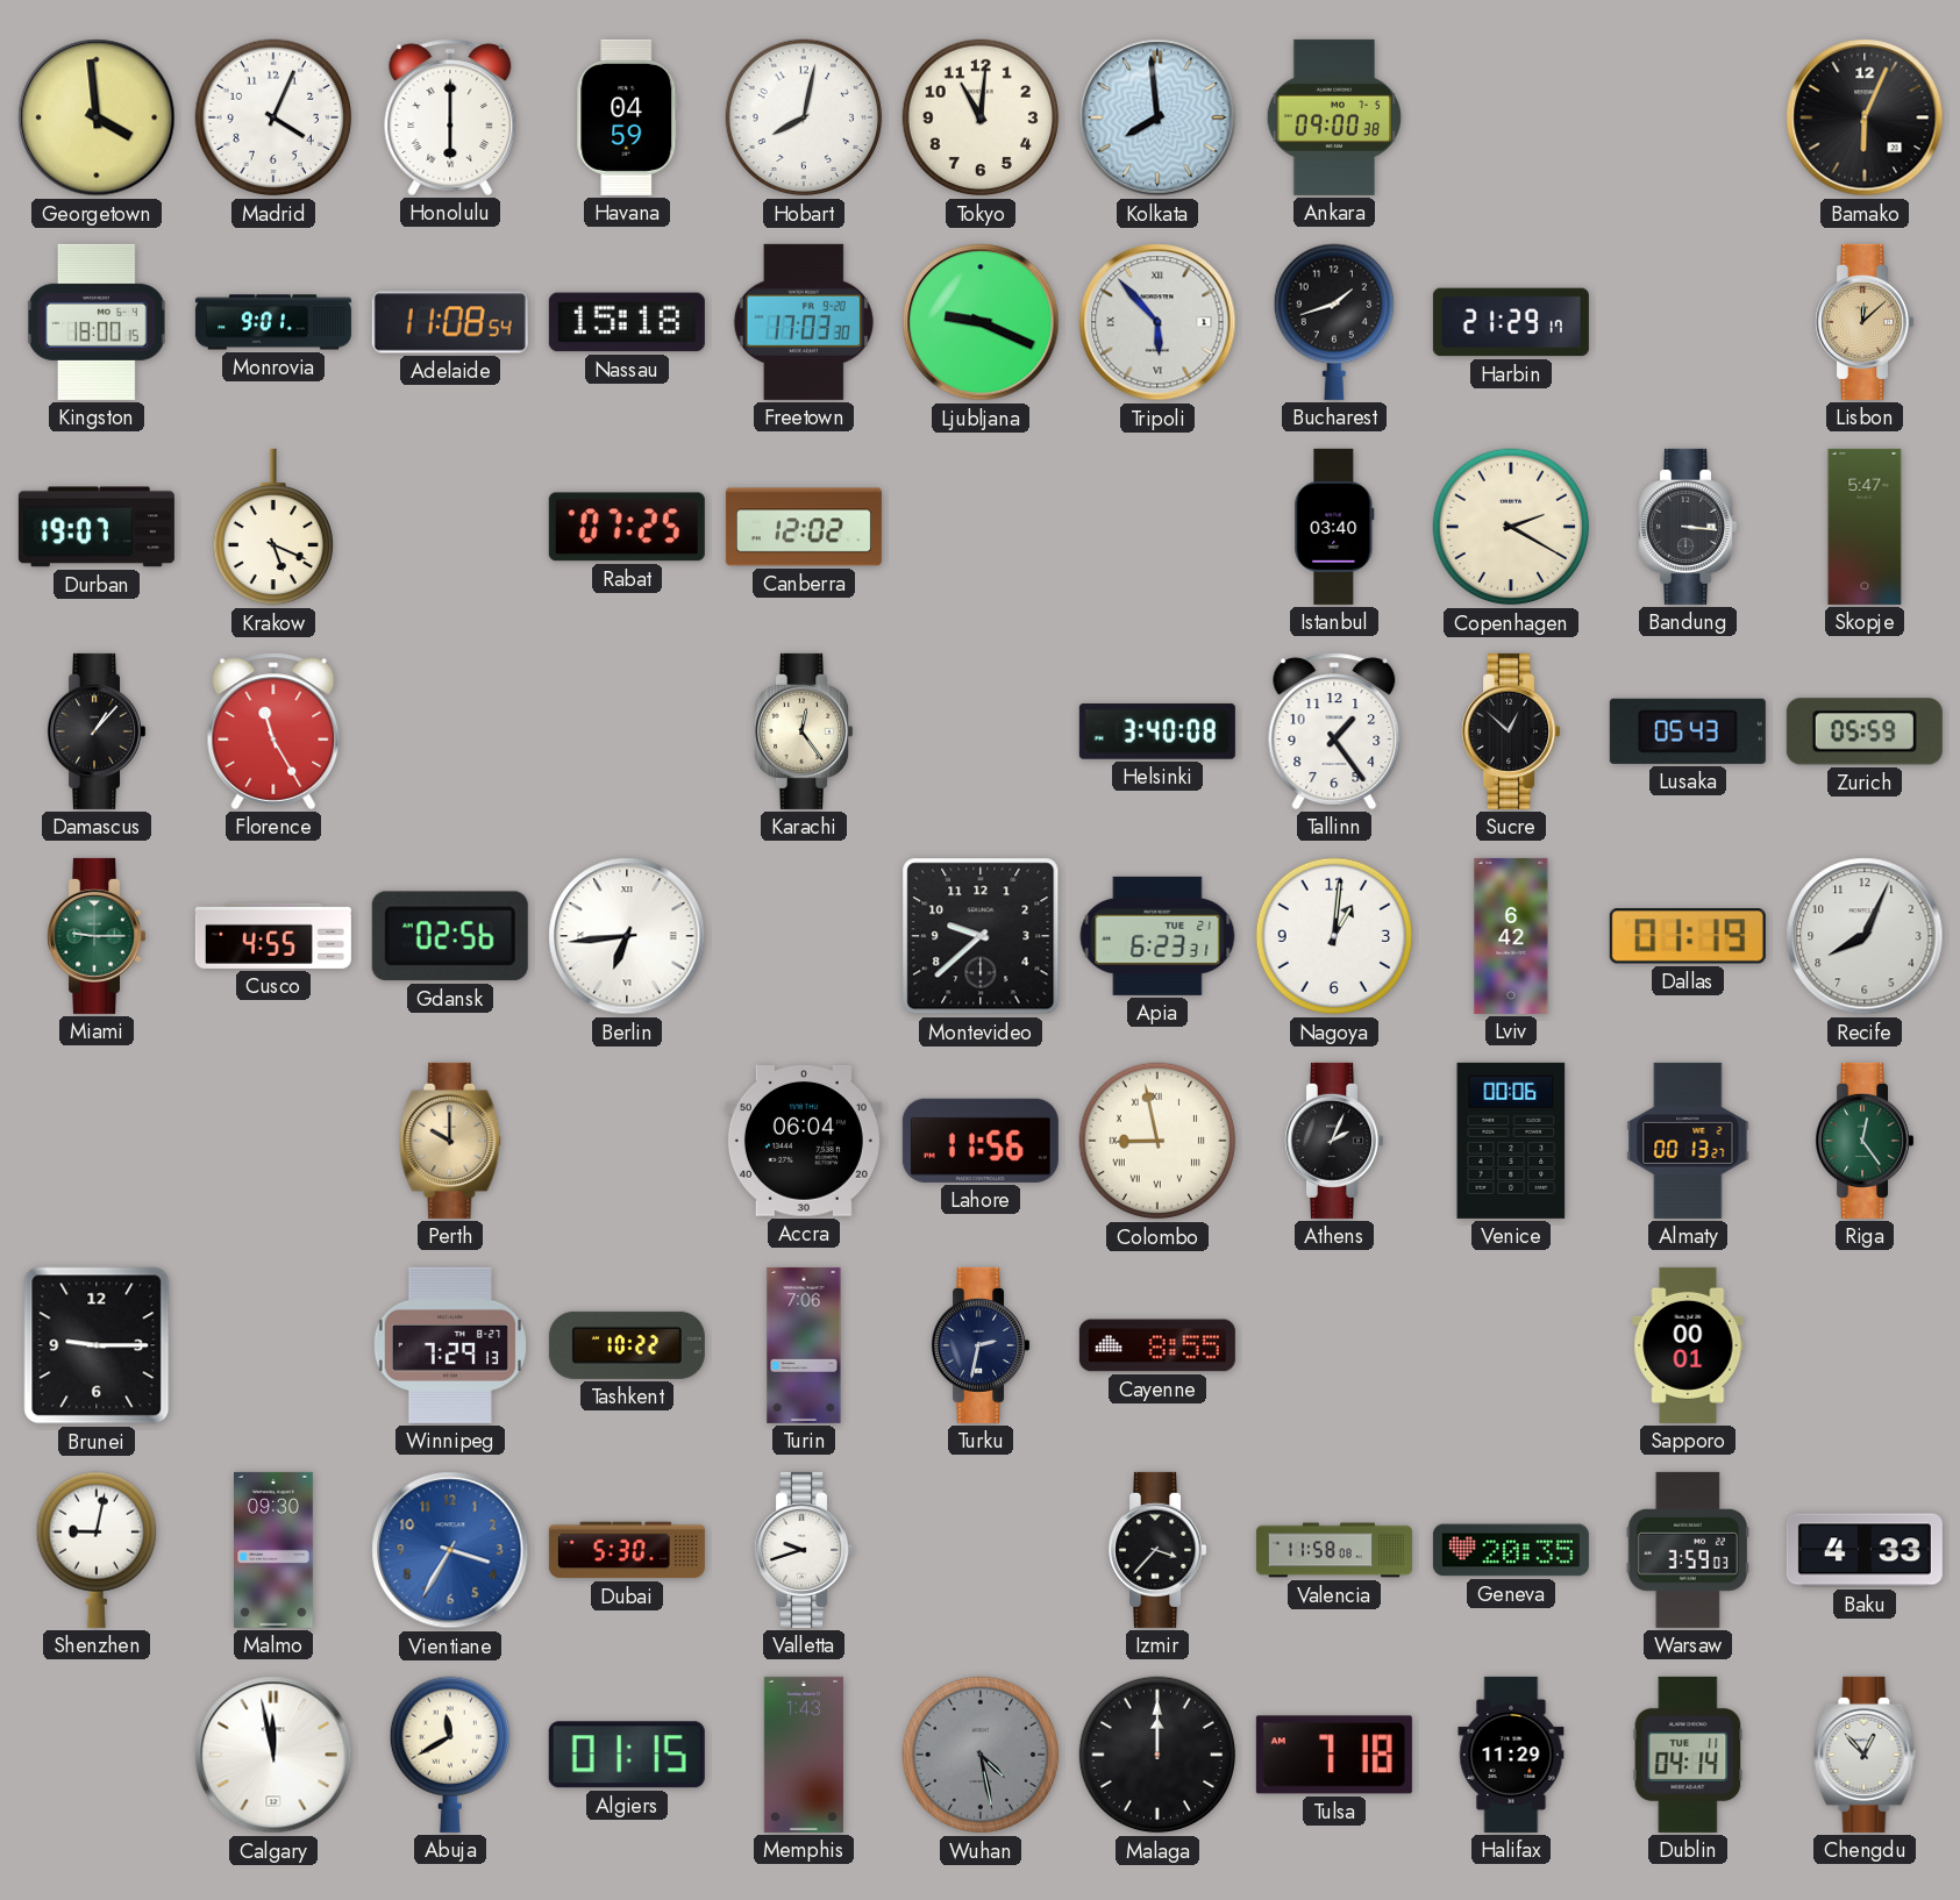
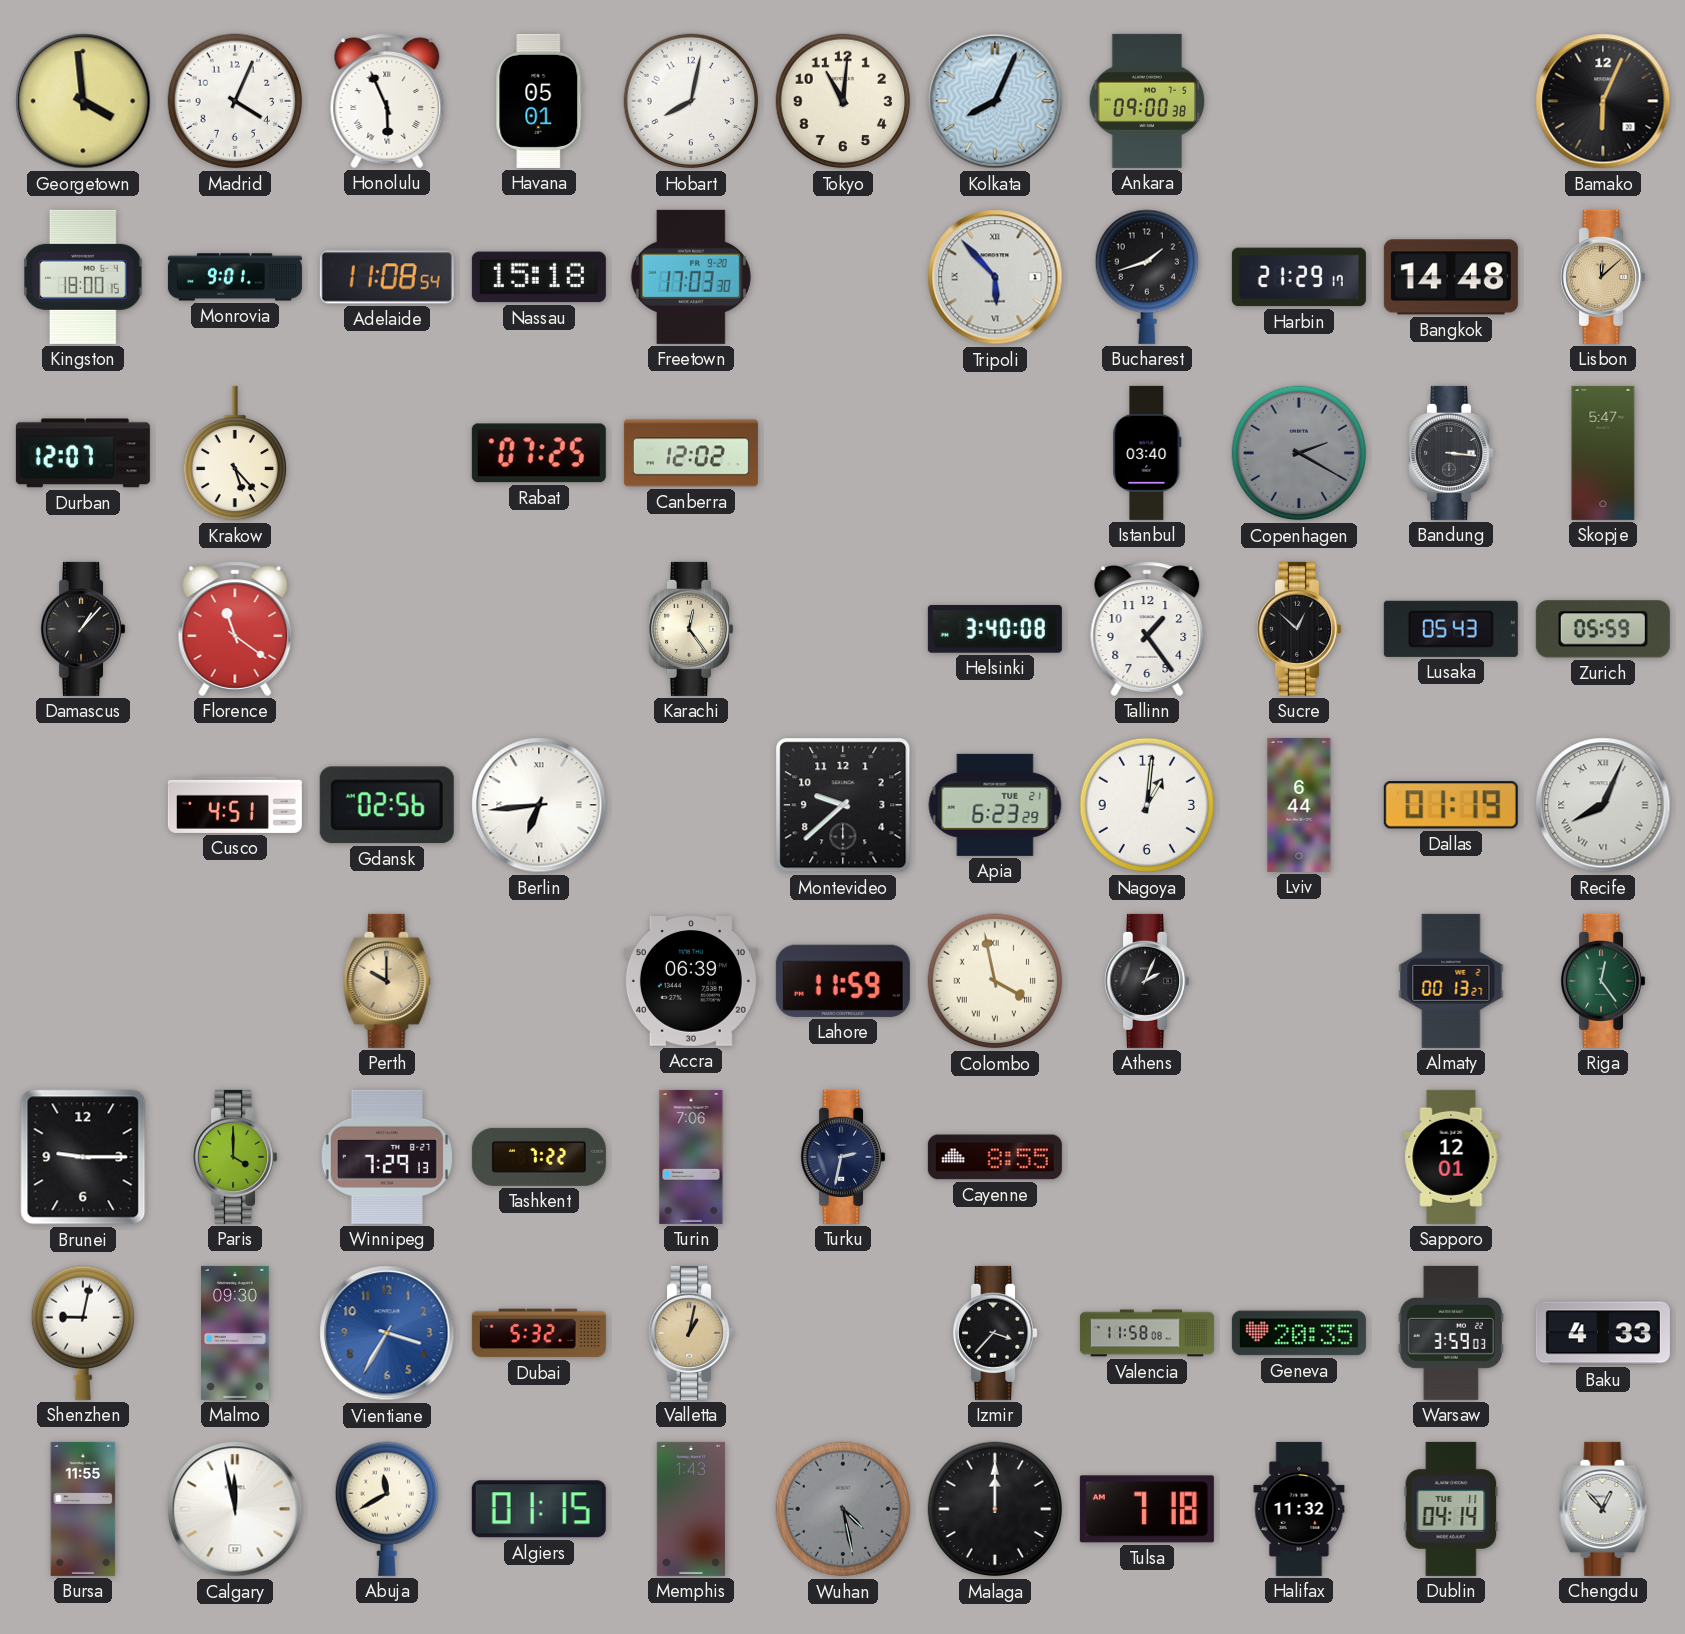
Honolulu: 6:00 -> 5:56 (387, 101)
Havana: 04:59 -> 05:01 (539, 101)
Kolkata: 7:59 -> 8:04 (995, 101)
Ljubljana: 9:19 -> none (981, 322)
Bangkok: none -> 14:48 (1451, 277)
Durban: 19:07 -> 12:07 (83, 453)
Krakow: 5:19 -> 5:23 (235, 453)
Copenhagen dial: cream -> grey (1299, 453)
Florence: 11:25 -> 11:21 (235, 629)
Miami: 9:15 -> none (97, 936)
Cusco: 4:55 -> 4:51 (235, 805)
Apia: 6:23:31 -> 6:23:29 (995, 805)
Lviv: 6:42 -> 6:44 (1299, 805)
Recife numerals: Arabic -> Roman (1603, 805)
Accra: 06:04 -> 06:39 (691, 982)
Lahore: 11:56 -> 11:59 (843, 981)
Colombo: 8:58 -> 3:58 (995, 981)
Venice: 00:06 -> none (1511, 1141)
Paris: none -> 4:00 (235, 1157)
Tashkent: 10:22 -> 7:22 (539, 1157)
Sapporo: 00:01 -> 12:01 (1451, 1157)
Dubai: 5:30 -> 5:32 (539, 1333)
Valletta: 9:42 -> 1:02 (691, 1333)
Valletta dial: white -> champagne (691, 1333)
Bursa: none -> 11:55 (83, 1509)
Halifax: 11:29 -> 11:32 (1299, 1509)
